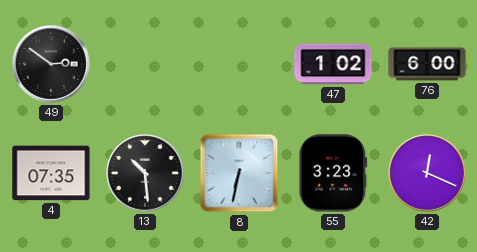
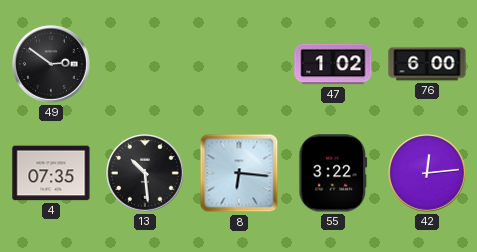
8: 6:32 -> 6:16 (239, 173)
55: 3:23 -> 3:22 (333, 173)
42: 12:19 -> 12:14 (428, 174)
